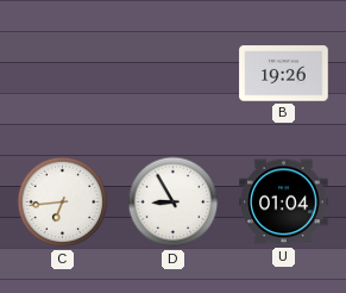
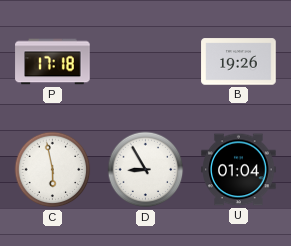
P: none -> 17:18 (53, 62)
C: 6:44 -> 5:58 (53, 170)
